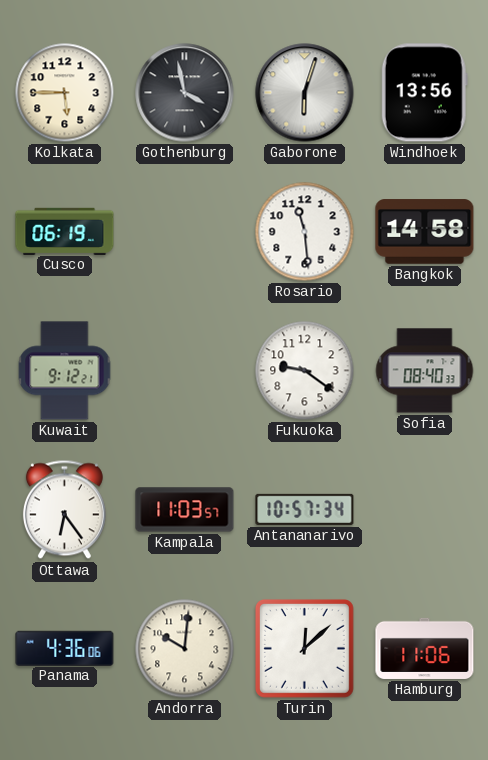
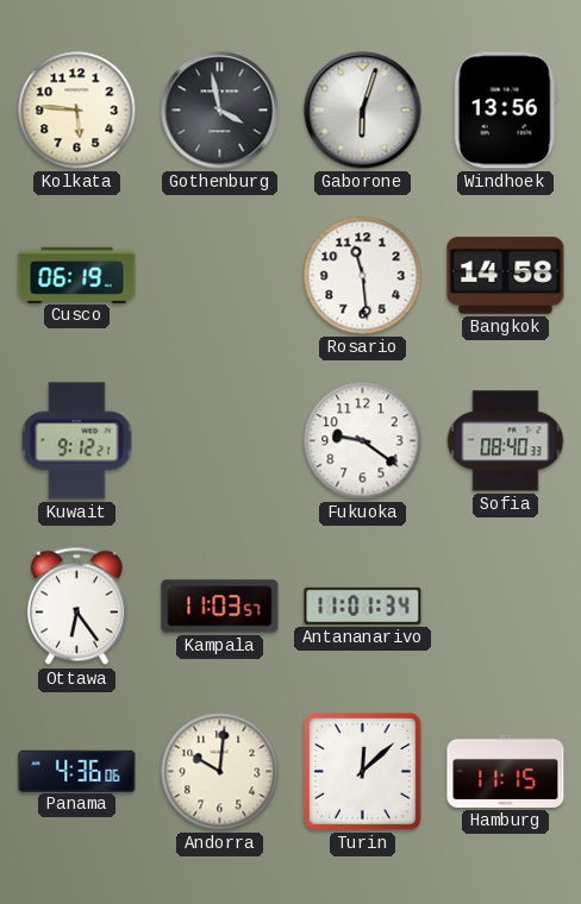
Kolkata: 5:45 -> 5:46 (77, 111)
Antananarivo: 10:57 -> 11:01 (363, 605)
Hamburg: 11:06 -> 11:15 (506, 771)
